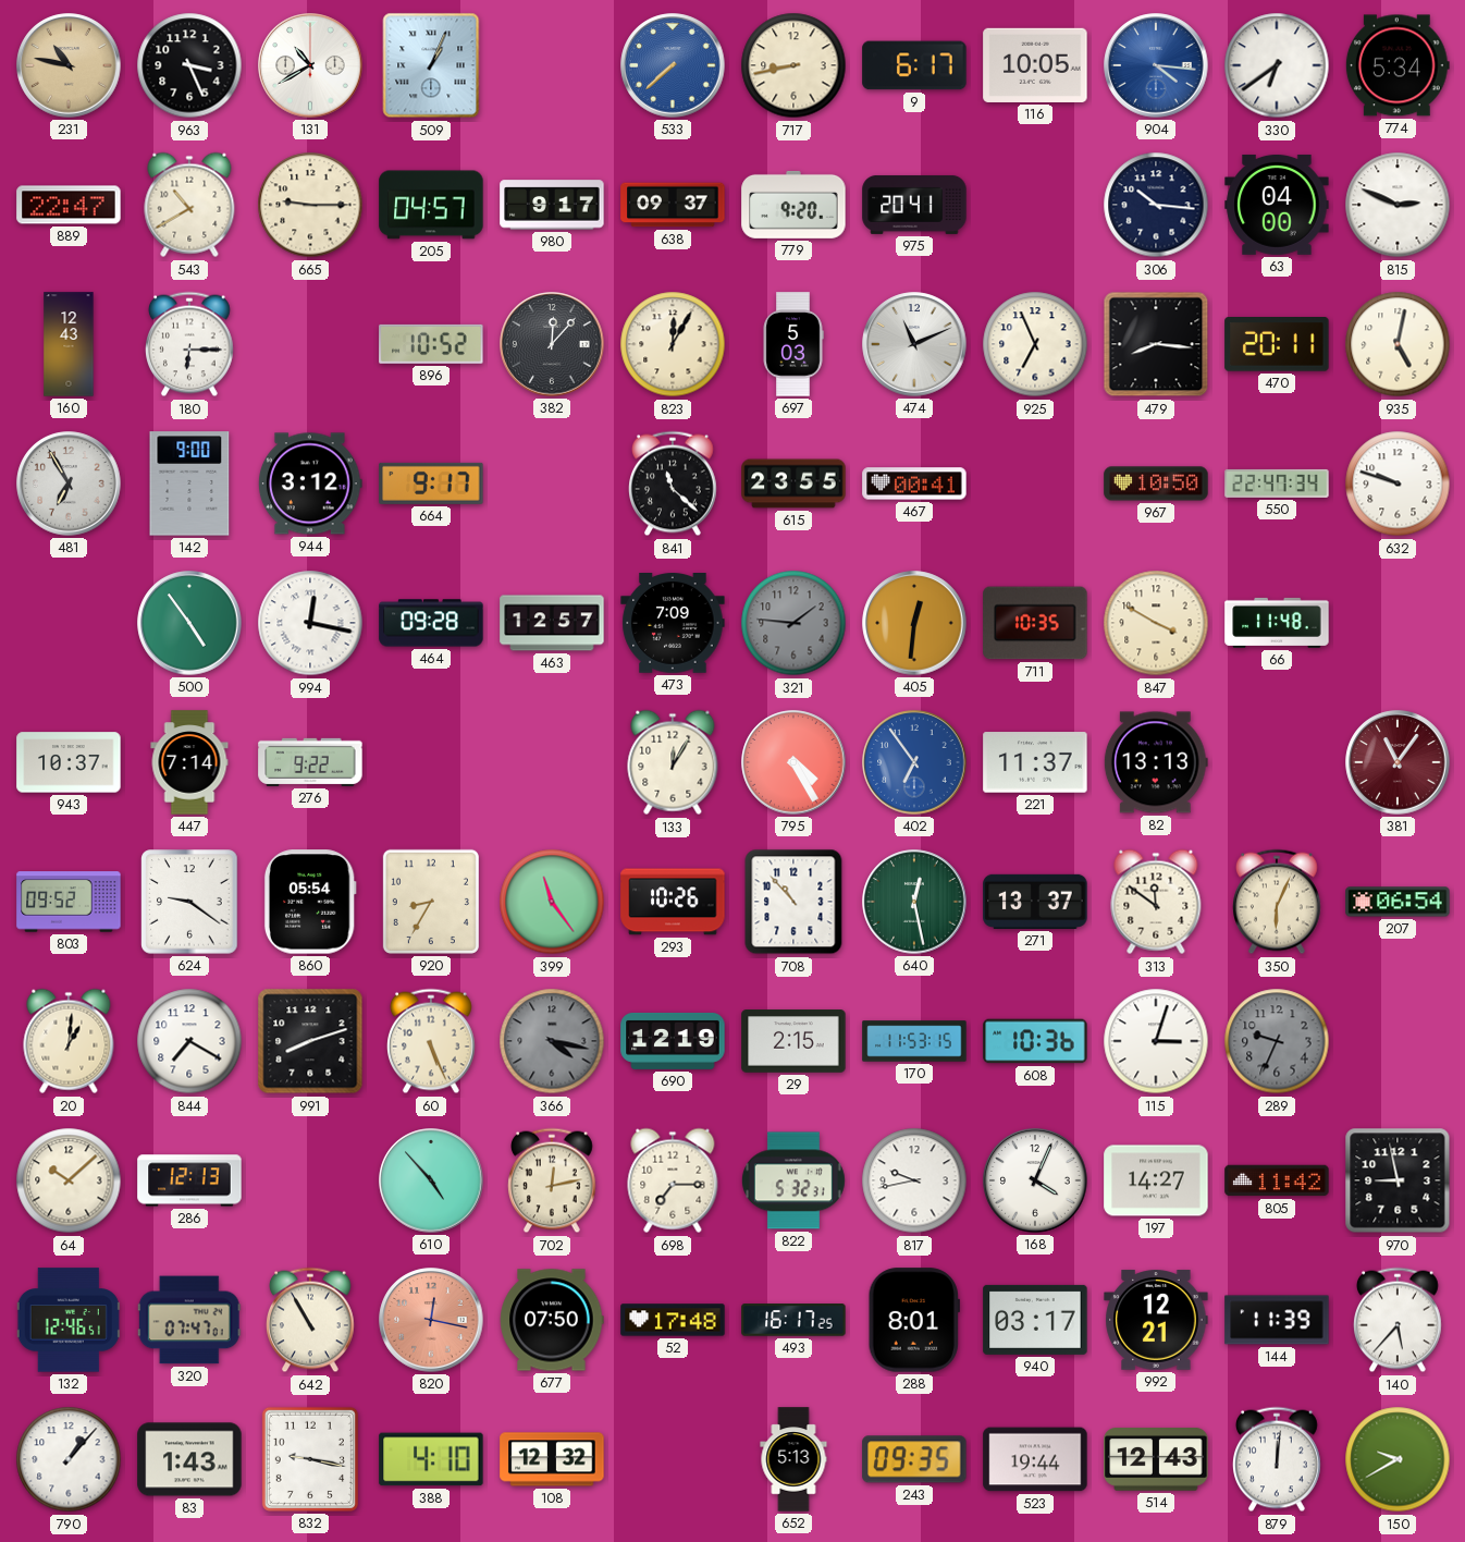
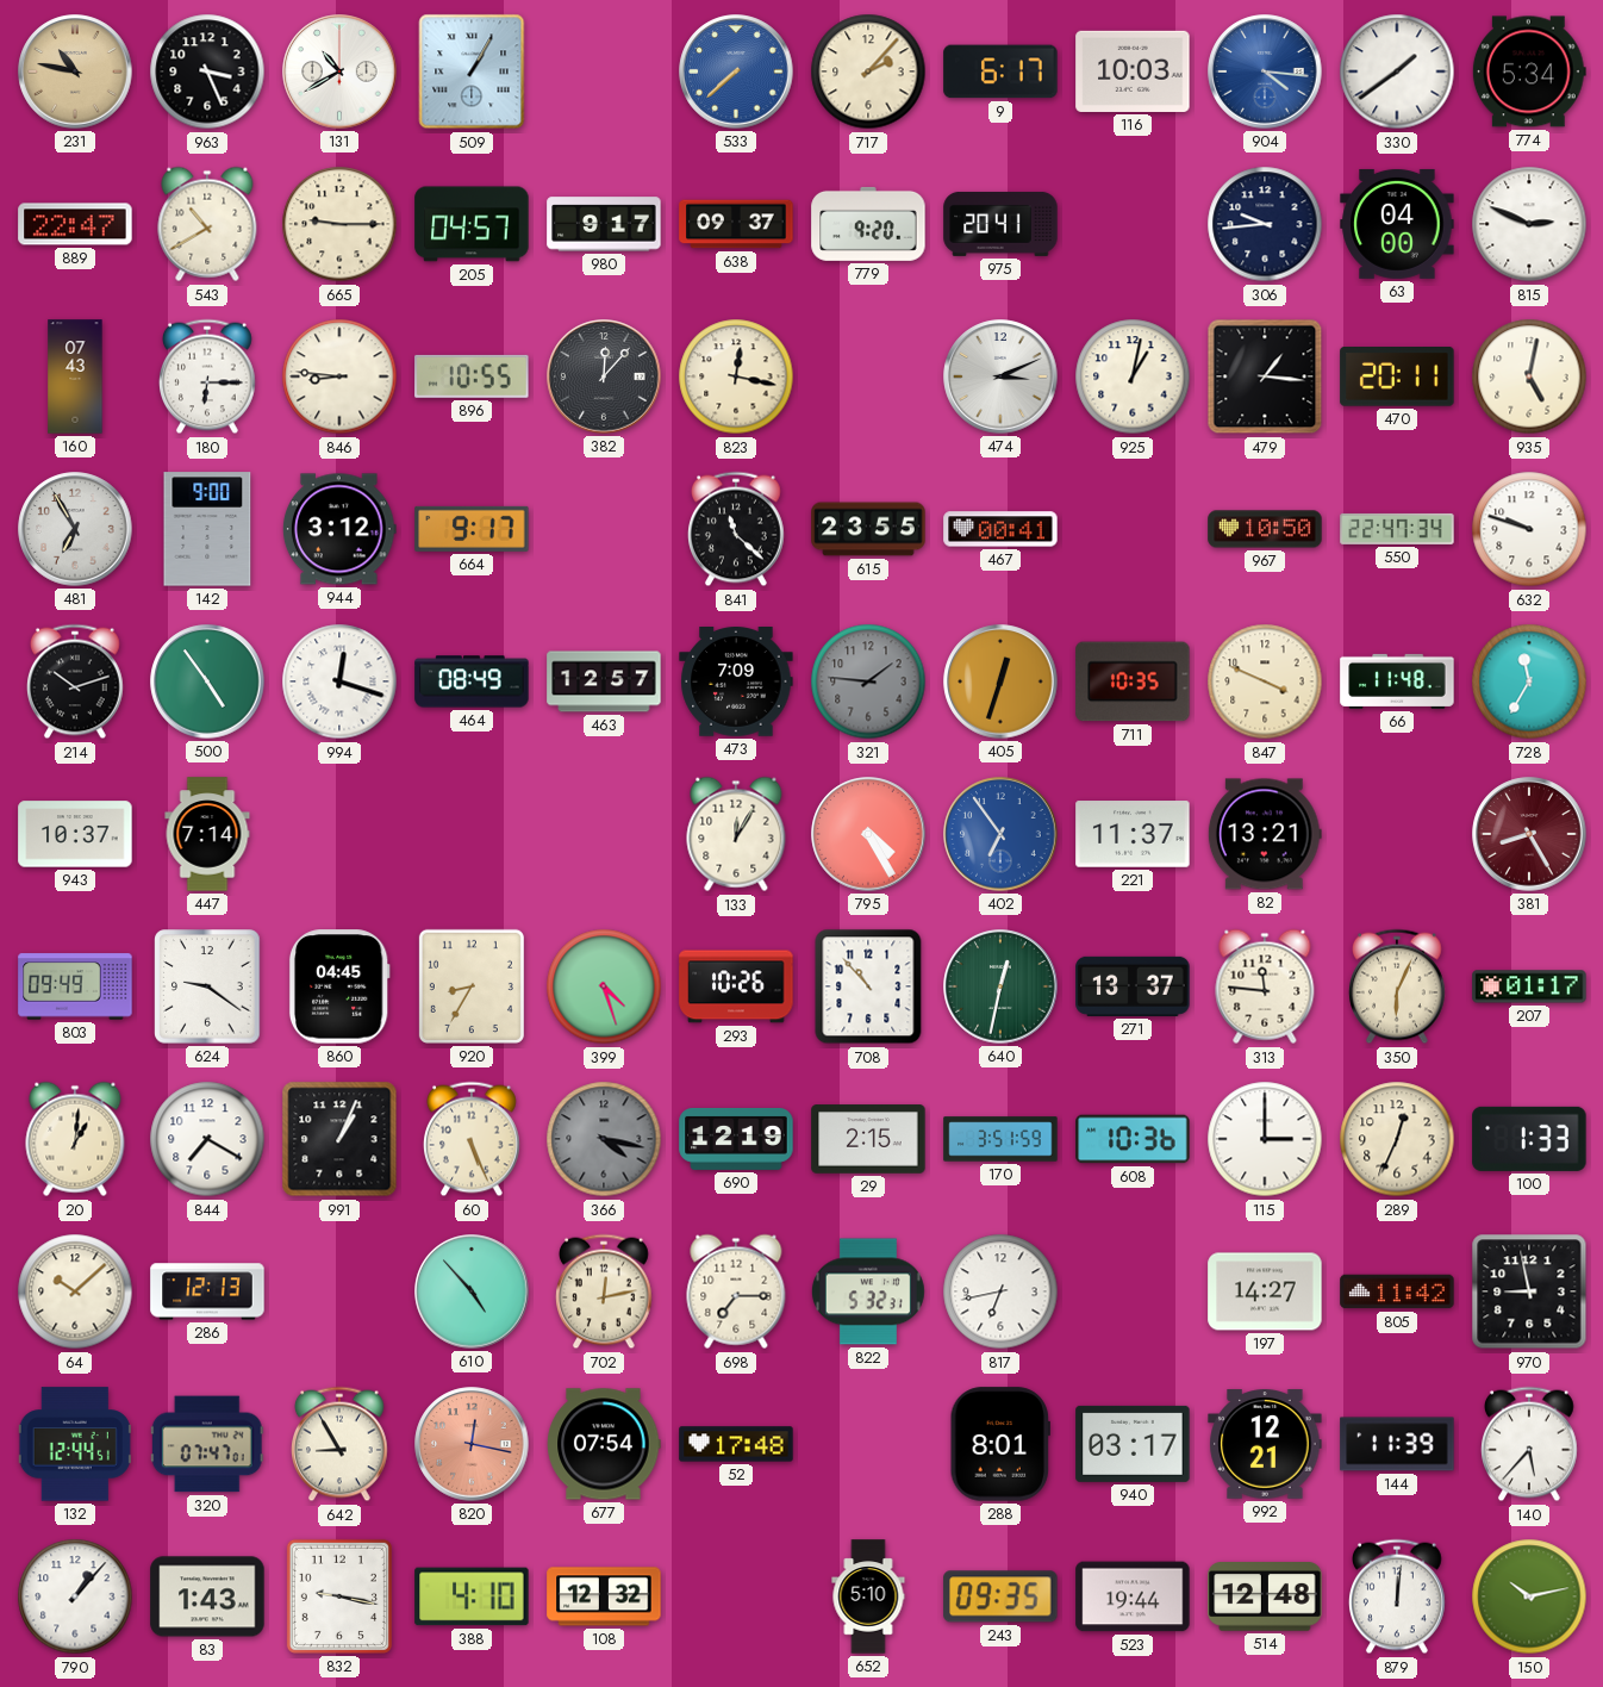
509: 1:04 -> 1:05 (472, 71)
717: 8:43 -> 2:07 (868, 71)
116: 10:05 -> 10:03 (1133, 71)
330: 6:39 -> 1:39 (1397, 71)
306: 10:16 -> 9:44 (1265, 224)
160: 12:43 -> 07:43 (75, 376)
846: none -> 8:46 (339, 376)
896: 10:52 -> 10:55 (472, 376)
823: 12:05 -> 12:17 (736, 376)
697: 5:03 -> none (793, 344)
474: 11:11 -> 3:11 (1000, 376)
925: 6:56 -> 1:02 (1133, 376)
479: 8:16 -> 1:16 (1265, 376)
214: none -> 10:12 (76, 681)
994: 12:17 -> 12:18 (339, 681)
464: 09:28 -> 08:49 (472, 681)
405: 12:31 -> 12:33 (1000, 681)
847: 3:50 -> 3:49 (1265, 681)
728: none -> 11:35 (1529, 681)
276: 9:22 -> none (310, 762)
82: 13:13 -> 13:21 (1265, 834)
381: 11:06 -> 8:25 (1529, 834)
803: 09:52 -> 09:49 (75, 986)
860: 05:54 -> 04:45 (339, 986)
399: 11:24 -> 4:27 (604, 986)
640: 12:28 -> 12:32 (1000, 986)
313: 11:51 -> 11:46 (1265, 986)
207: 06:54 -> 01:17 (1529, 986)
991: 8:12 -> 1:04 (339, 1139)
170: 11:53 -> 3:51 (1000, 1139)
115: 3:03 -> 3:00 (1265, 1139)
289: 9:34 -> 12:34 (1397, 1139)
289 dial: grey -> cream (1397, 1139)
100: none -> 1:33 (1529, 1139)
817: 9:43 -> 6:43 (1000, 1291)
168: 4:04 -> none (1035, 1180)
132: 12:46 -> 12:44 (75, 1444)
642: 10:55 -> 8:55 (341, 1444)
677: 07:50 -> 07:54 (604, 1444)
493: 16:17 -> none (793, 1320)
652: 5:13 -> 5:10 (868, 1596)
514: 12:43 -> 12:48 (1265, 1598)
150: 9:40 -> 10:13 (1529, 1596)
